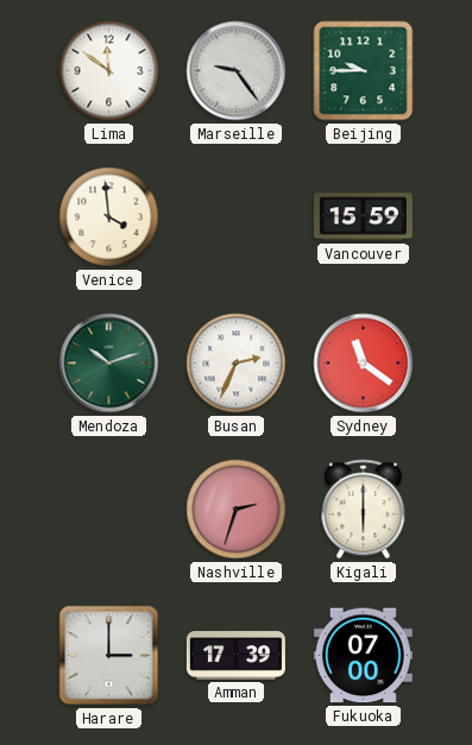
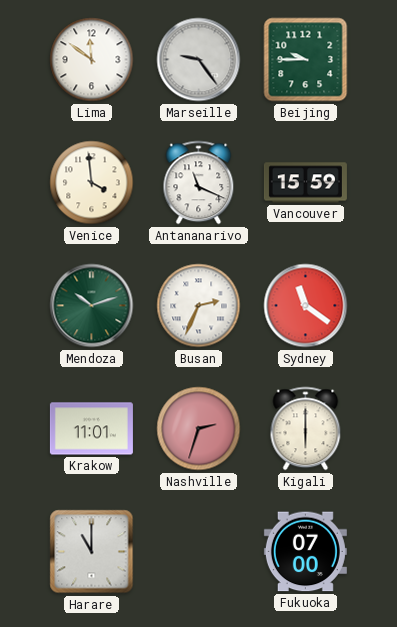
Antananarivo: none -> 11:19 (199, 183)
Krakow: none -> 11:01 (91, 429)
Harare: 3:00 -> 11:00 (92, 552)
Amman: 17:39 -> none (235, 656)
